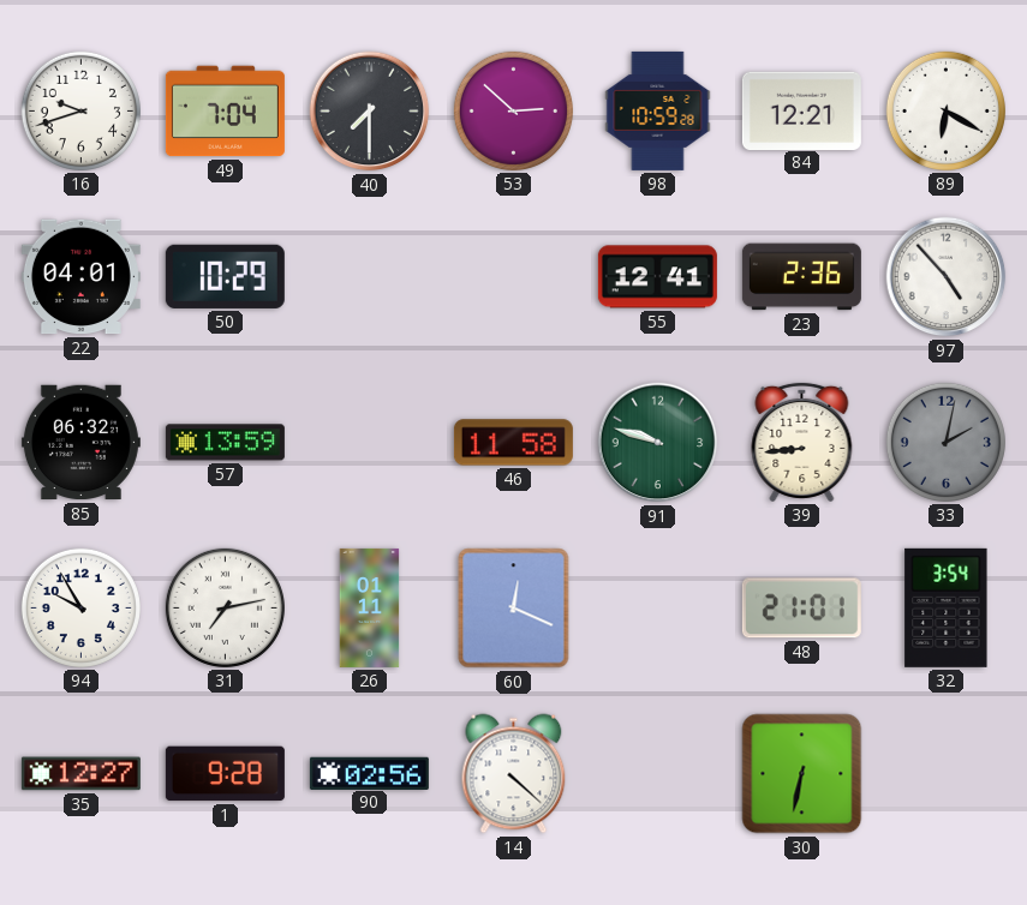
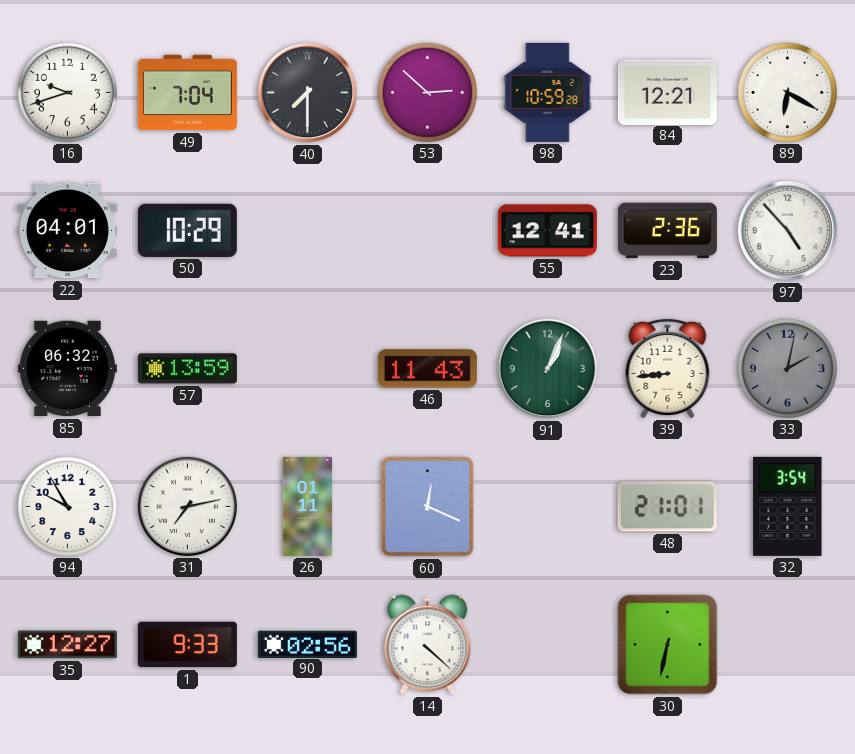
46: 11:58 -> 11:43 (427, 369)
91: 9:48 -> 1:04 (548, 369)
1: 9:28 -> 9:33 (187, 645)
